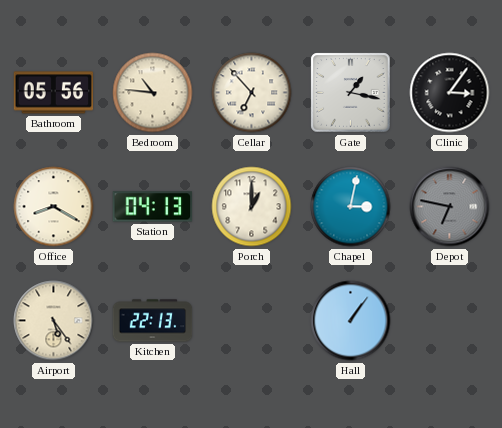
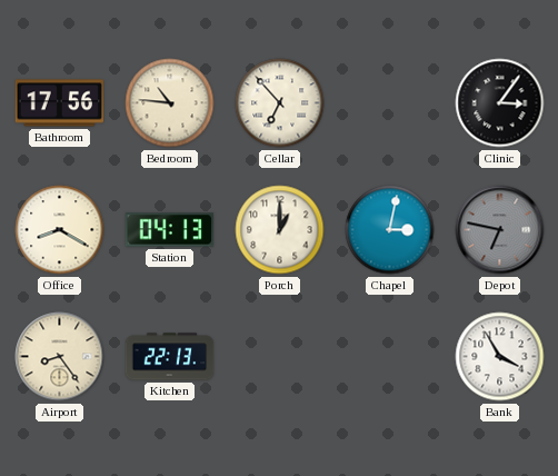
Bathroom: 05:56 -> 17:56 (60, 103)
Gate: 1:17 -> none (351, 93)
Airport: 5:24 -> 8:24 (60, 357)
Hall: 1:06 -> none (351, 321)
Bank: none -> 3:55 (500, 357)
